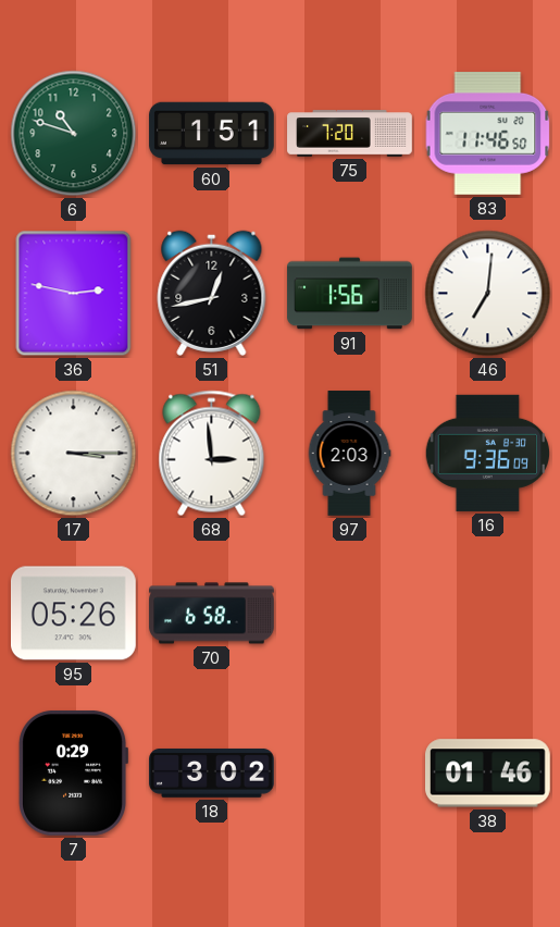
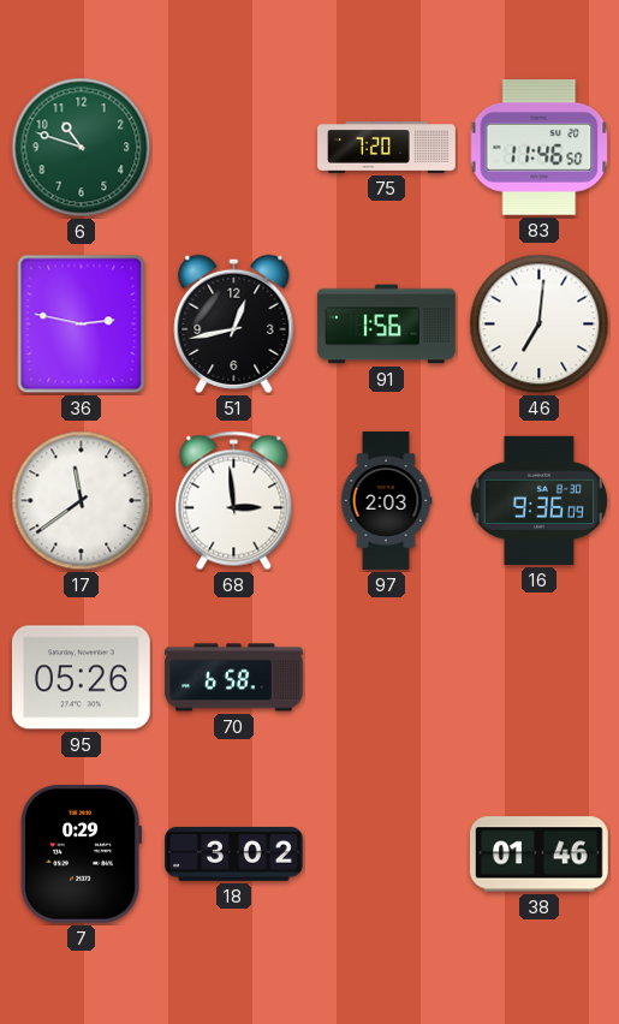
60: 1:51 -> none (212, 134)
17: 3:15 -> 11:39 (82, 501)
